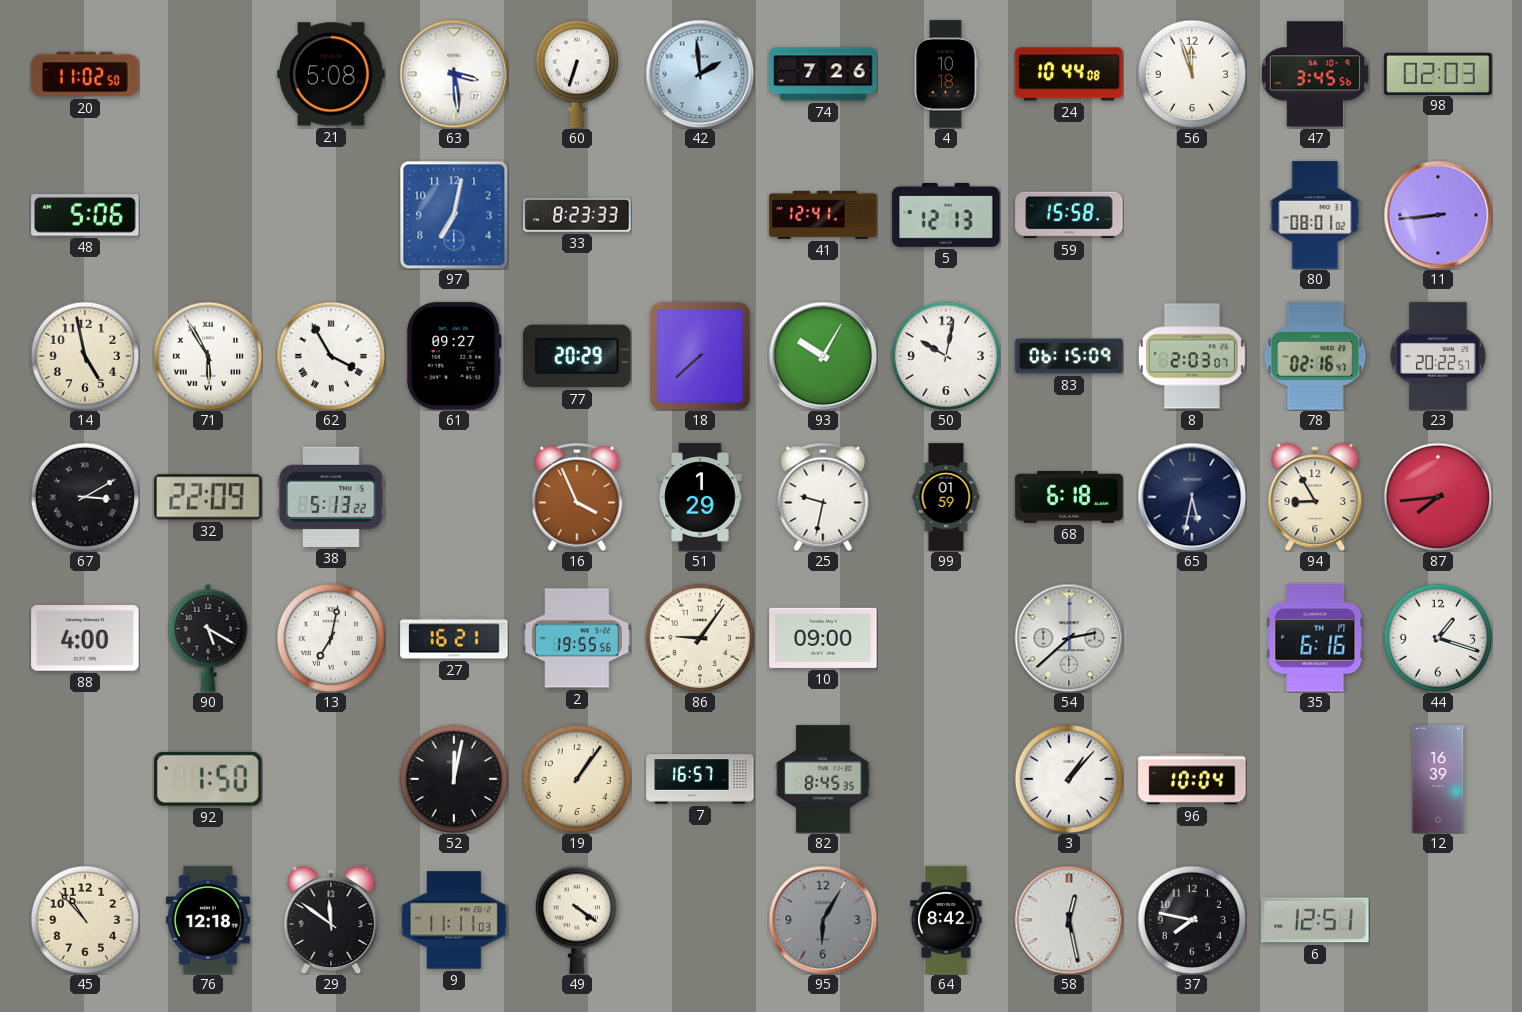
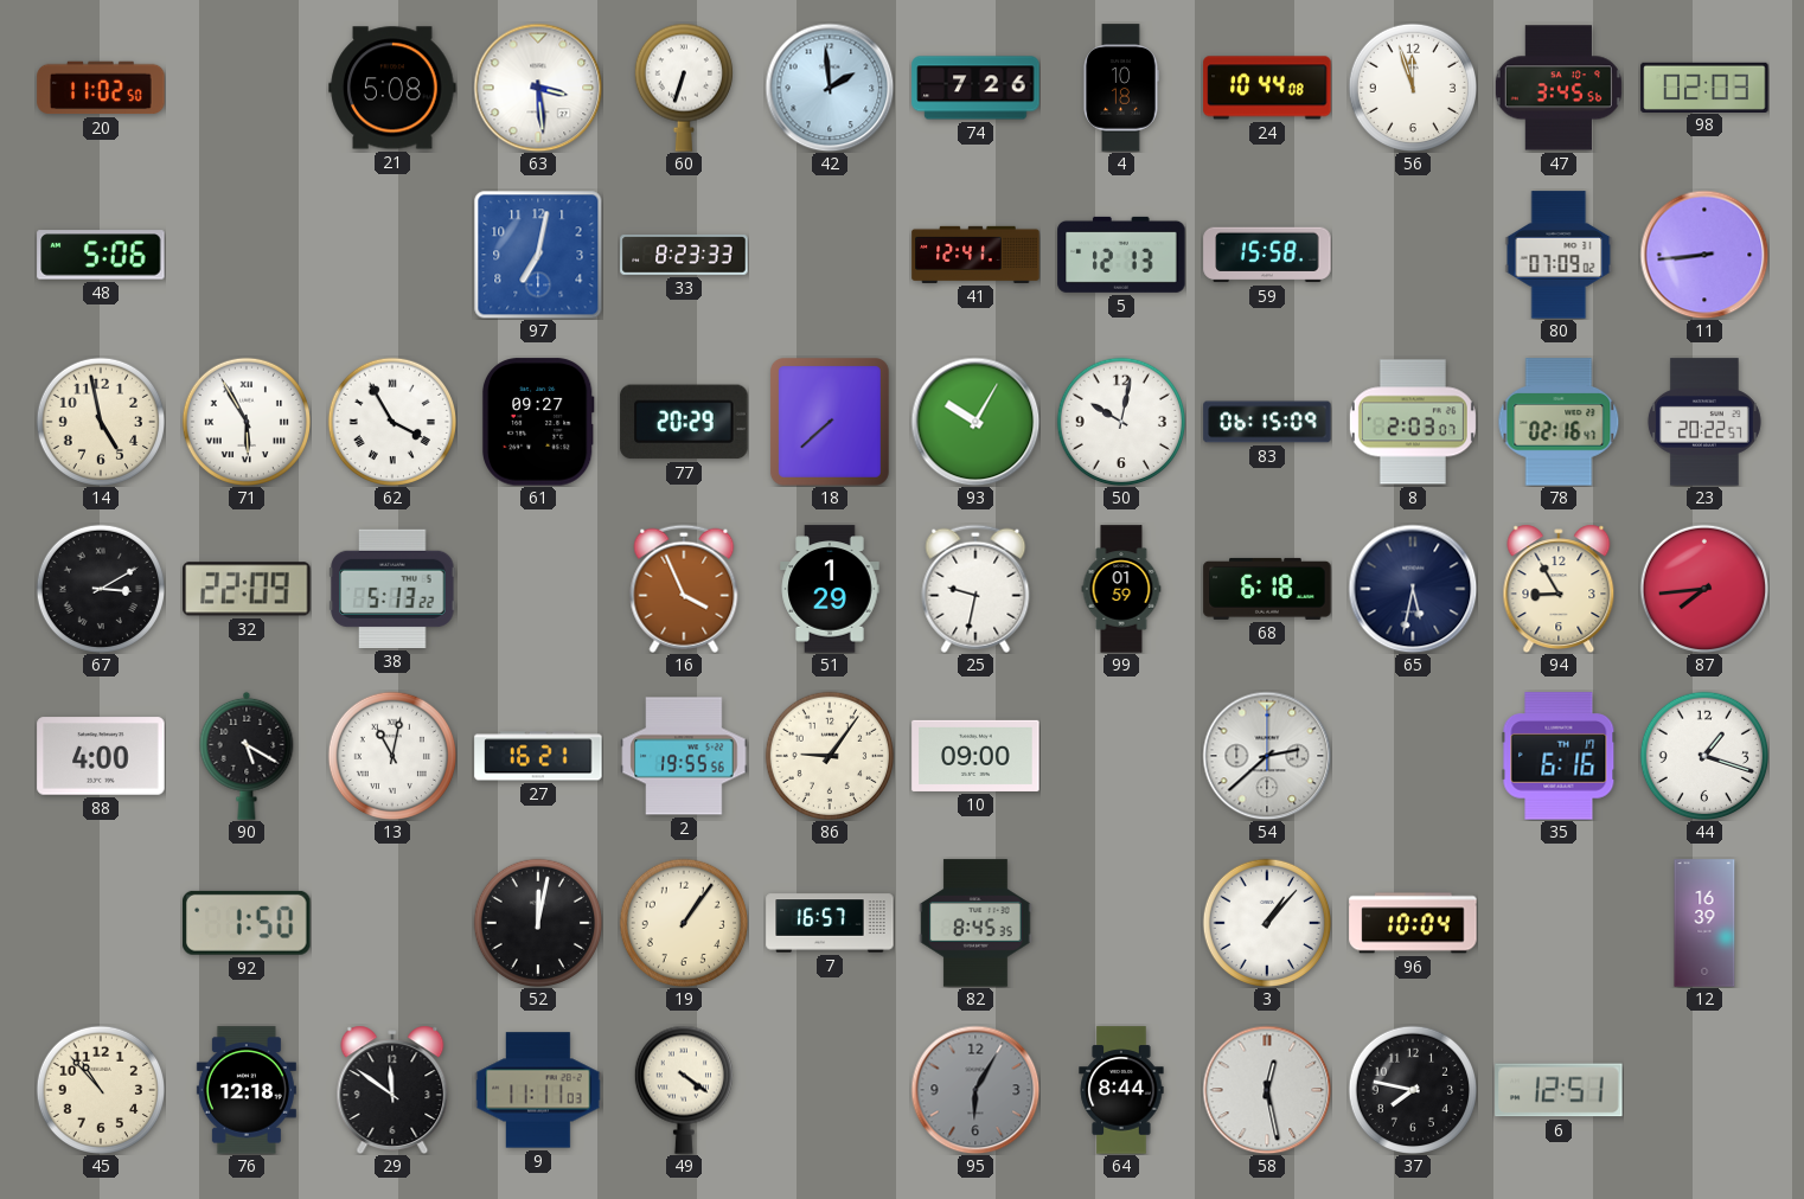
80: 08:01 -> 07:09 (1559, 255)
13: 7:02 -> 11:02 (391, 755)
64: 8:42 -> 8:44 (1121, 1090)
